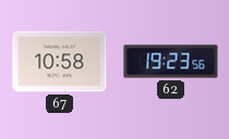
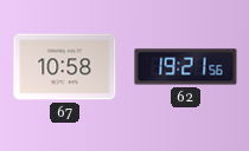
62: 19:23 -> 19:21 (186, 67)
